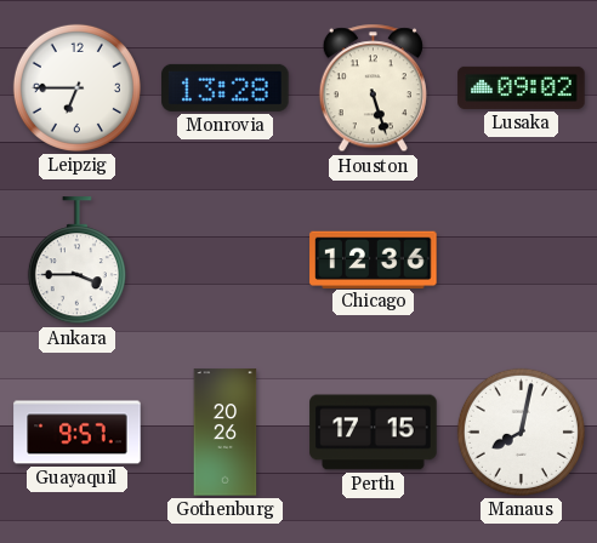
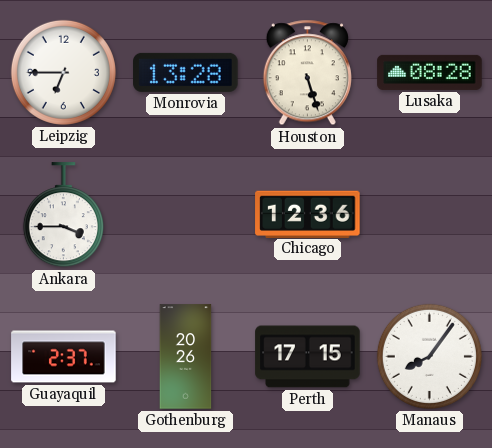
Lusaka: 09:02 -> 08:28 (430, 72)
Guayaquil: 9:57 -> 2:37 (64, 357)
Manaus: 8:02 -> 8:06 (429, 356)
